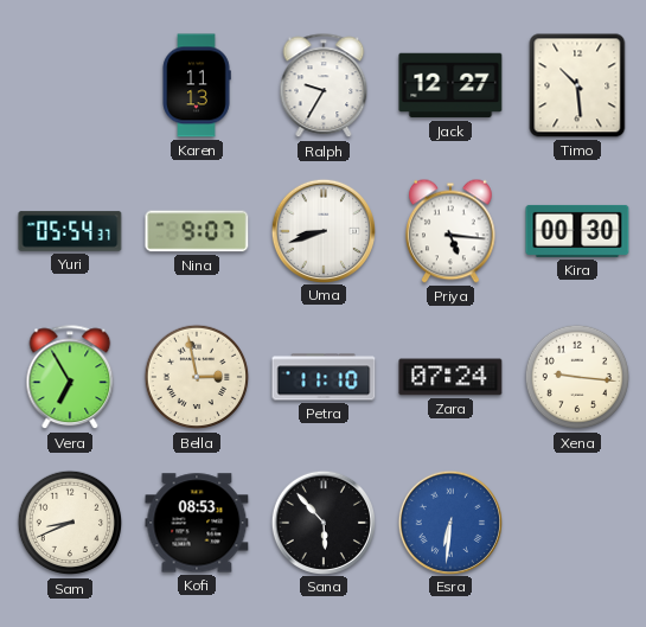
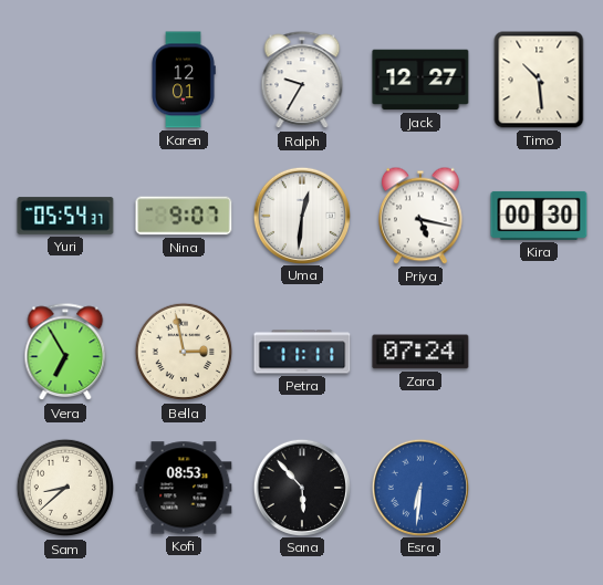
Karen: 11:13 -> 12:01 (184, 80)
Uma: 8:42 -> 12:31 (301, 215)
Priya: 5:16 -> 5:17 (422, 216)
Petra: 11:10 -> 11:11 (302, 352)
Xena: 9:16 -> none (577, 377)
Sam: 8:41 -> 8:38 (65, 488)
